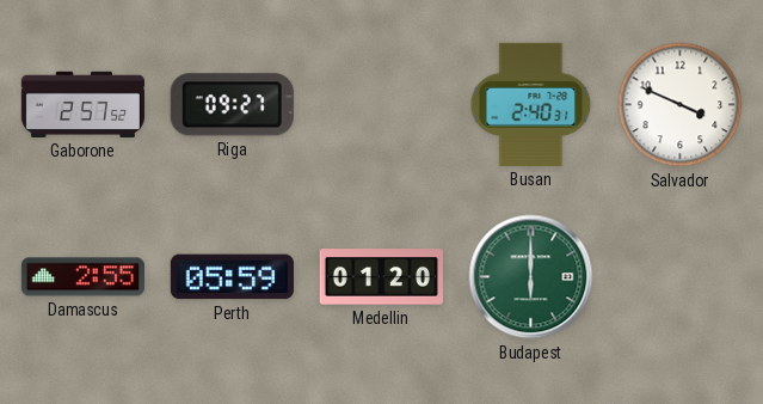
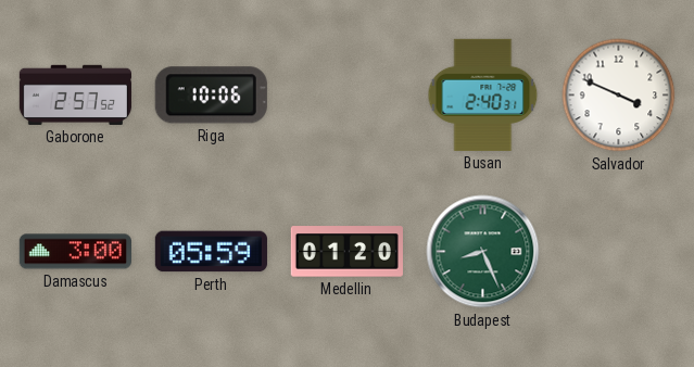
Riga: 09:27 -> 10:06 (211, 96)
Damascus: 2:55 -> 3:00 (75, 252)
Budapest: 6:00 -> 8:26 (483, 252)
